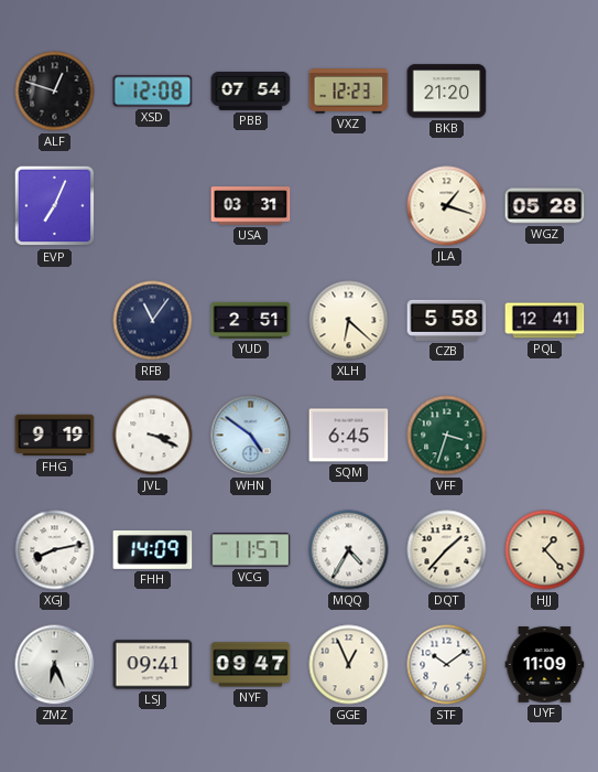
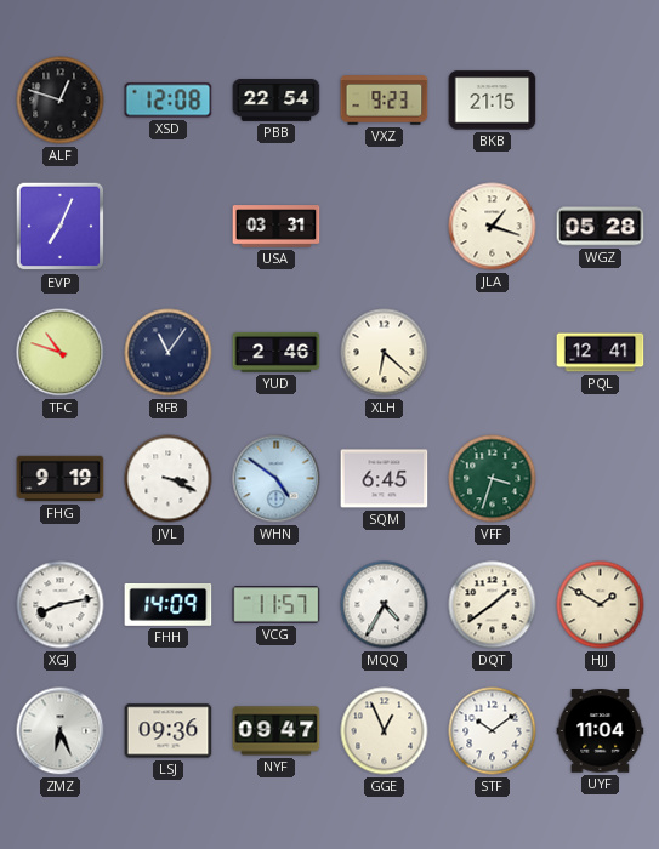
PBB: 07:54 -> 22:54 (277, 101)
VXZ: 12:23 -> 9:23 (385, 101)
BKB: 21:20 -> 21:15 (493, 101)
TFC: none -> 10:48 (61, 353)
YUD: 2:51 -> 2:46 (277, 352)
CZB: 5:58 -> none (447, 320)
DQT: 1:37 -> 1:39 (493, 605)
HJJ: 1:23 -> 1:50 (601, 605)
LSJ: 09:41 -> 09:36 (169, 731)
UYF: 11:09 -> 11:04 (601, 731)
